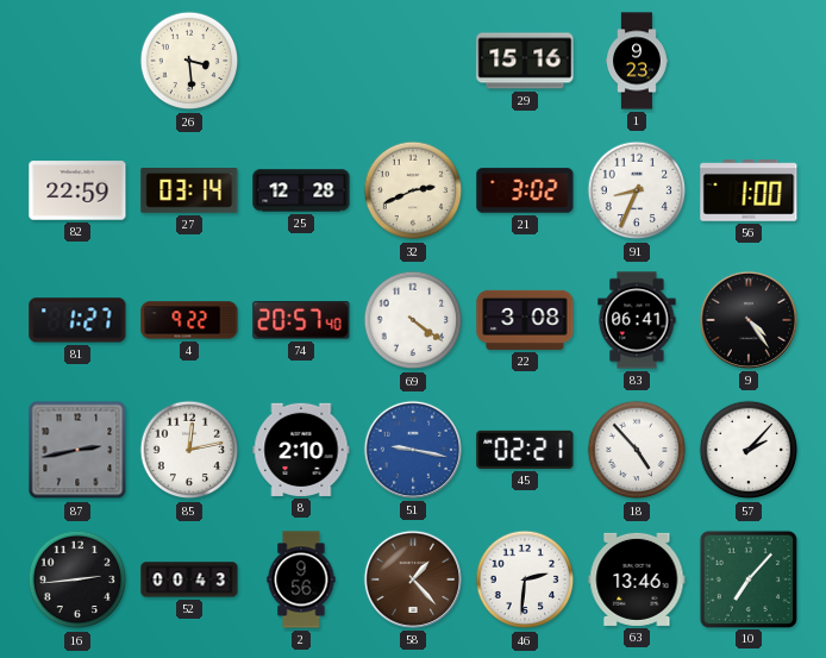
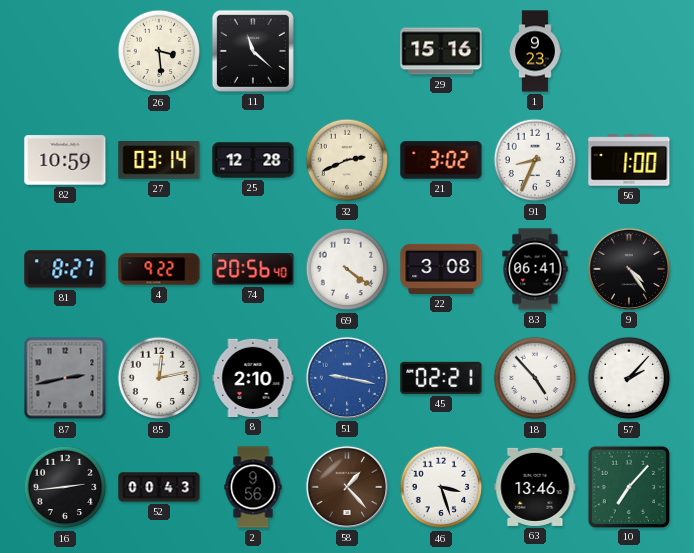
11: none -> 11:22 (253, 51)
82: 22:59 -> 10:59 (65, 160)
81: 1:27 -> 8:27 (65, 269)
74: 20:57 -> 20:56 (253, 269)
46: 2:31 -> 3:27 (441, 487)
